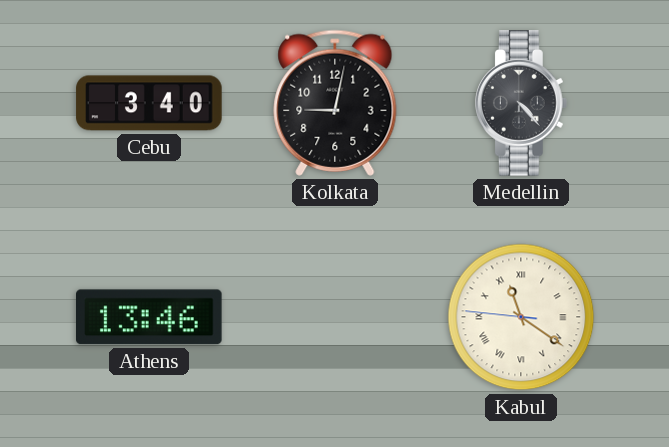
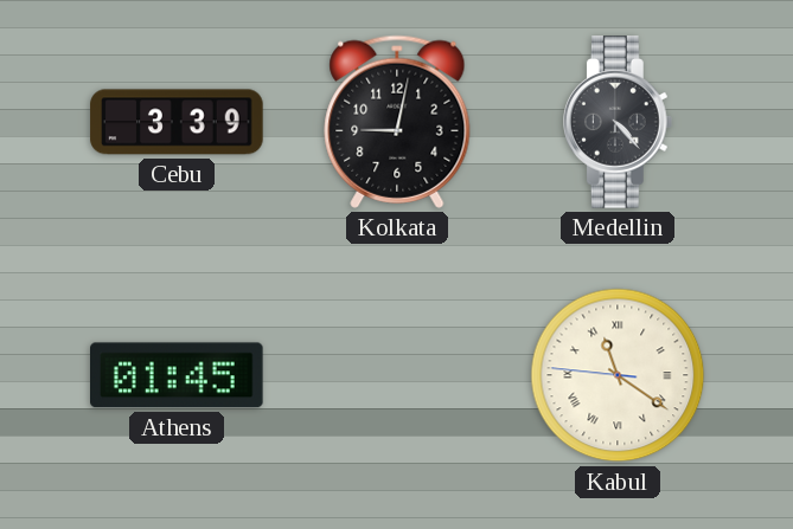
Cebu: 3:40 -> 3:39 (177, 122)
Athens: 13:46 -> 01:45 (178, 375)
